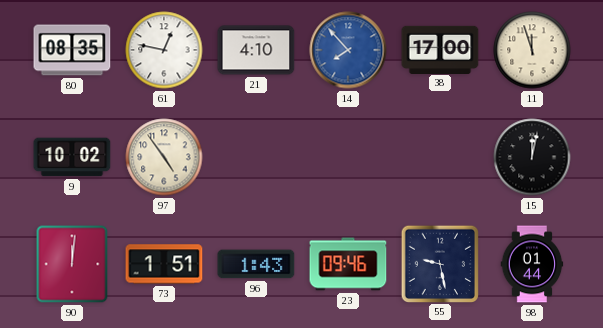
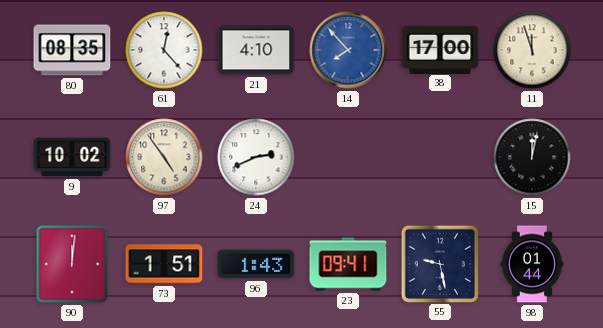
61: 12:47 -> 12:23 (164, 50)
24: none -> 2:41 (256, 157)
23: 09:46 -> 09:41 (348, 264)
